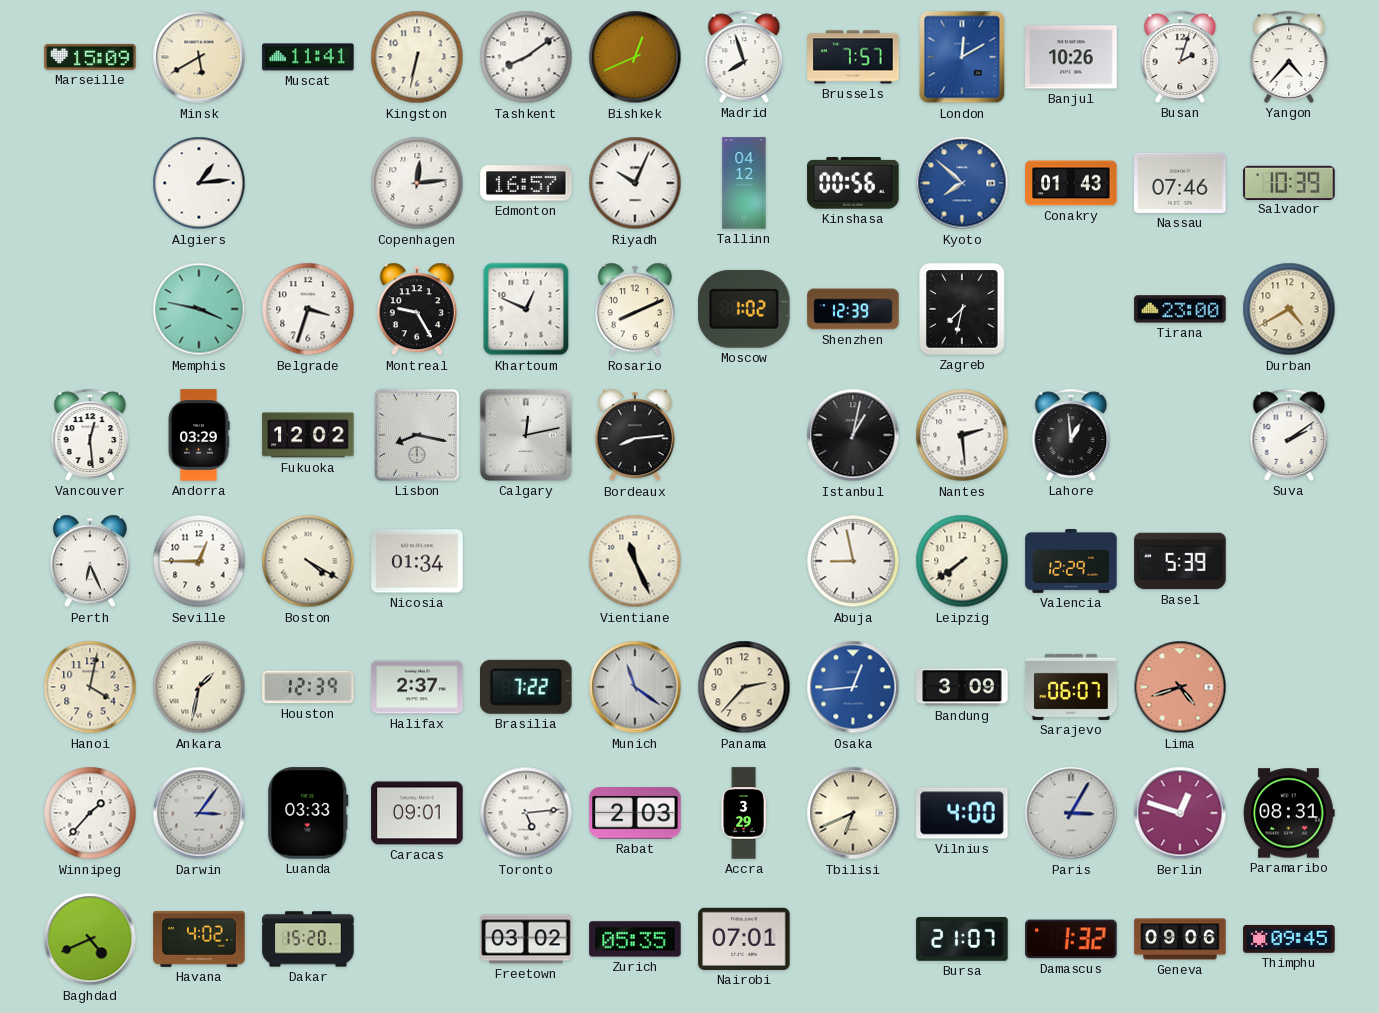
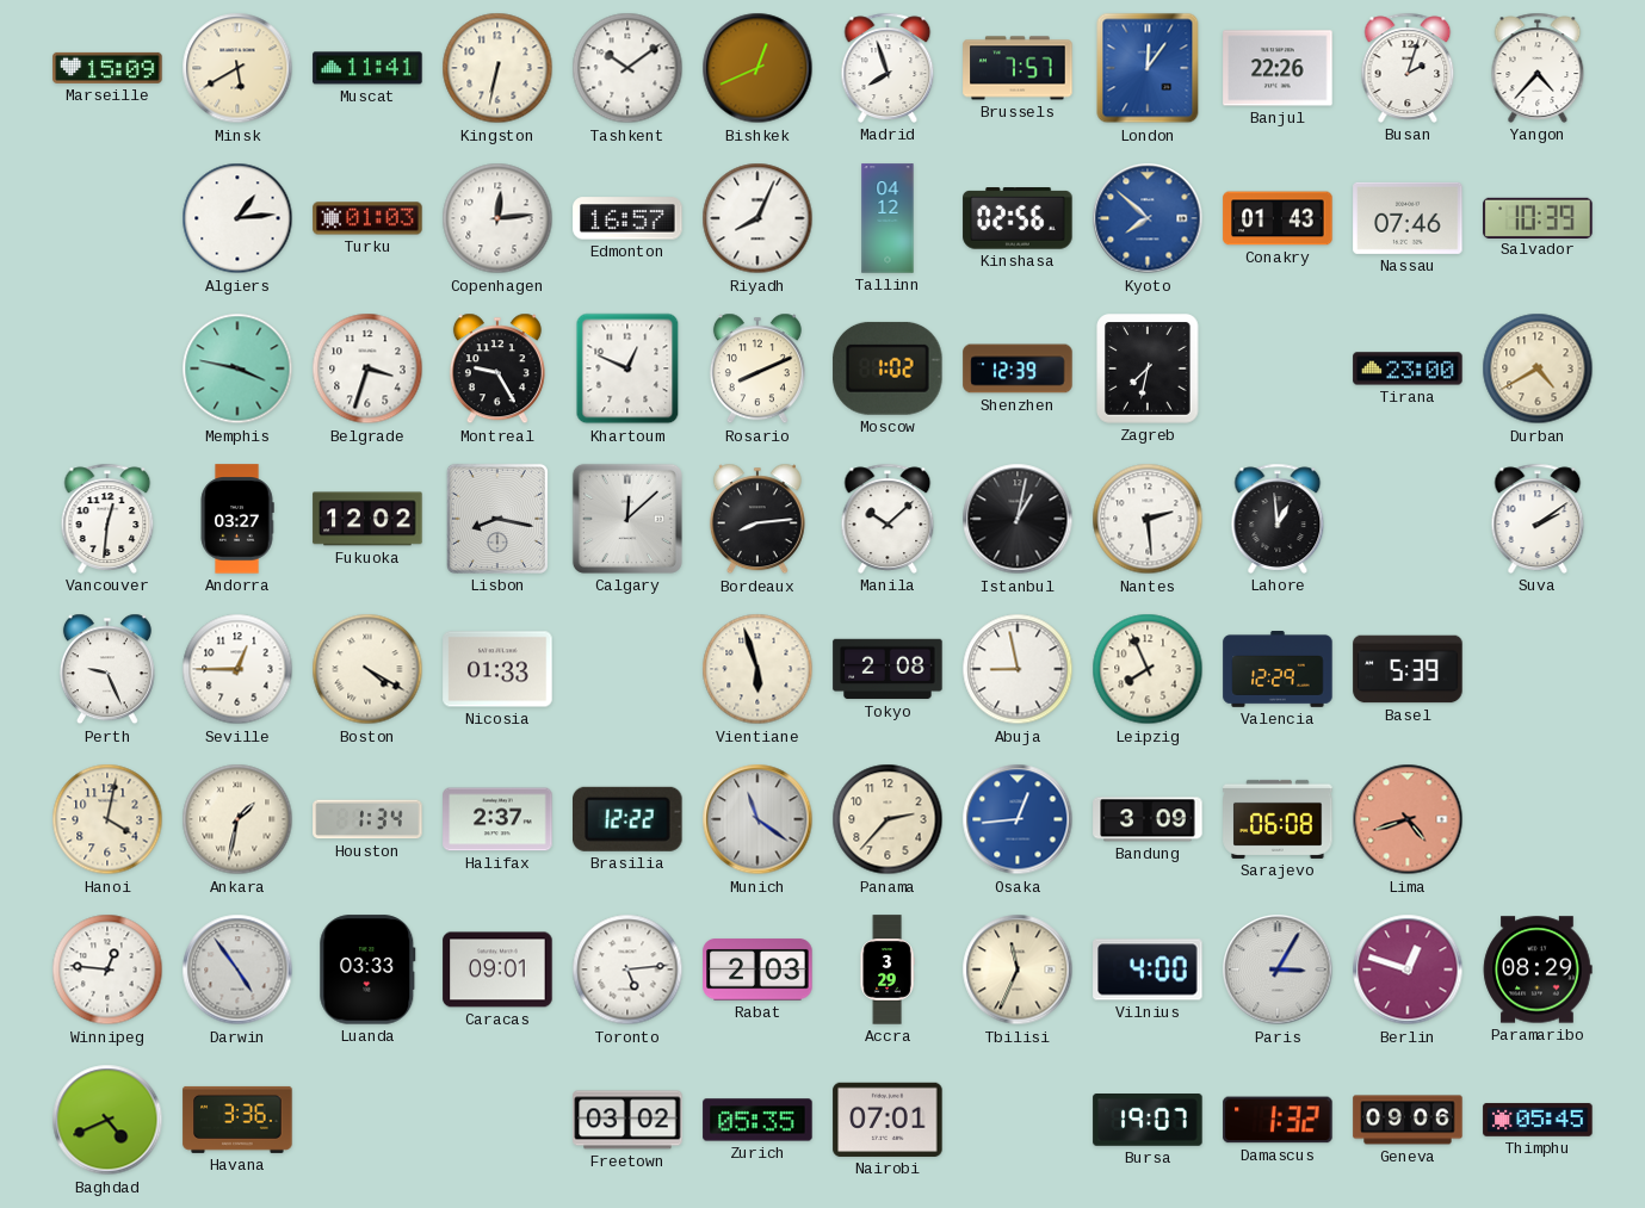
Tashkent: 8:09 -> 10:09 (627, 68)
London: 12:10 -> 12:06 (1148, 68)
Banjul: 10:26 -> 22:26 (1278, 68)
Turku: none -> 01:03 (367, 218)
Riyadh: 10:04 -> 8:04 (757, 218)
Kinshasa: 00:56 -> 02:56 (1018, 218)
Vancouver: 12:29 -> 12:31 (107, 519)
Andorra: 03:29 -> 03:27 (237, 519)
Calgary: 12:13 -> 12:08 (627, 519)
Manila: none -> 10:08 (888, 519)
Perth: 6:26 -> 9:26 (107, 669)
Nicosia: 01:34 -> 01:33 (497, 669)
Vientiane: 11:26 -> 5:57 (757, 669)
Tokyo: none -> 2:08 (888, 669)
Leipzig: 7:39 -> 7:56 (1148, 669)
Houston: 12:39 -> 1:34 (367, 819)
Brasilia: 7:22 -> 12:22 (629, 819)
Sarajevo: 06:07 -> 06:08 (1278, 819)
Winnipeg: 1:37 -> 12:46 (107, 970)
Darwin: 3:06 -> 4:54 (237, 970)
Tbilisi: 6:41 -> 11:34 (1018, 970)
Paramaribo: 08:31 -> 08:29 (1538, 970)
Havana: 4:02 -> 3:36 (237, 1120)
Dakar: 15:20 -> none (308, 939)
Bursa: 21:07 -> 19:07 (1148, 1121)
Thimphu: 09:45 -> 05:45 (1538, 1120)
